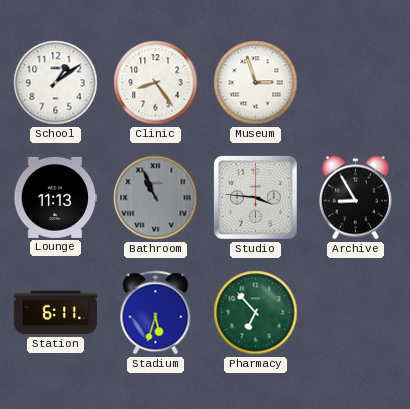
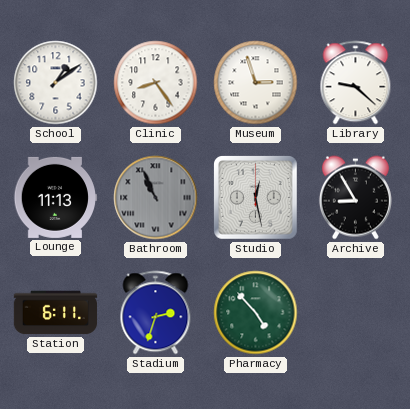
Library: none -> 9:22 (356, 83)
Studio: 3:46 -> 12:28 (256, 198)
Stadium: 5:33 -> 2:33 (156, 313)
Pharmacy: 6:53 -> 4:53 (256, 313)
